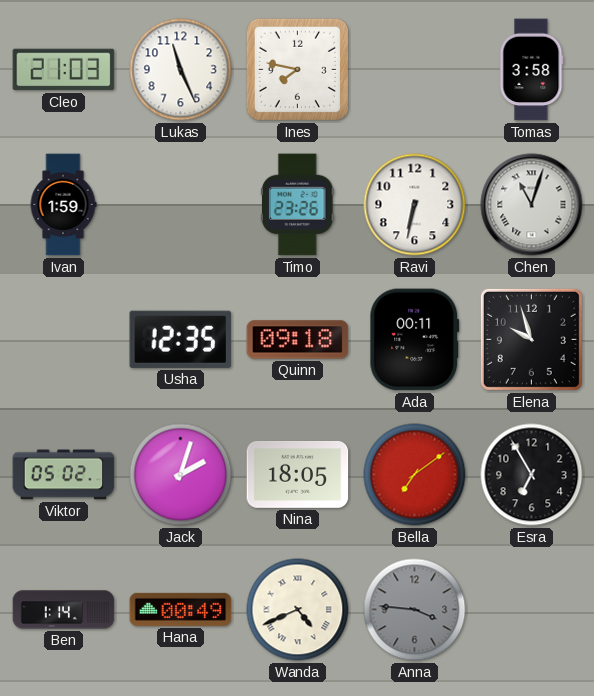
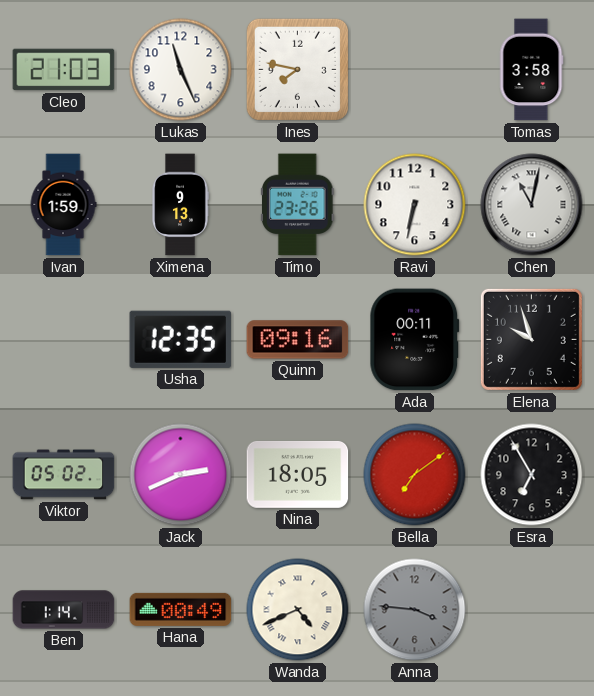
Ximena: none -> 9:13 (180, 205)
Chen: 11:03 -> 11:02 (532, 205)
Quinn: 09:18 -> 09:16 (298, 340)
Jack: 2:03 -> 2:41 (181, 475)
